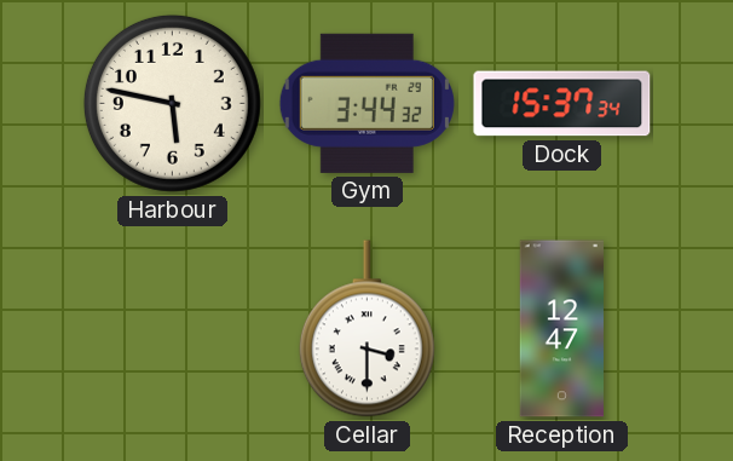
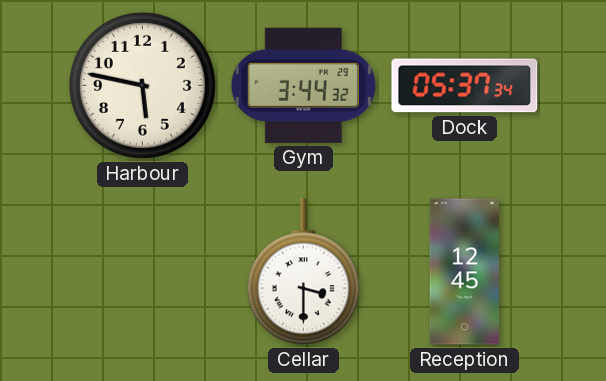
Dock: 15:37 -> 05:37 (465, 86)
Reception: 12:47 -> 12:45 (464, 272)
